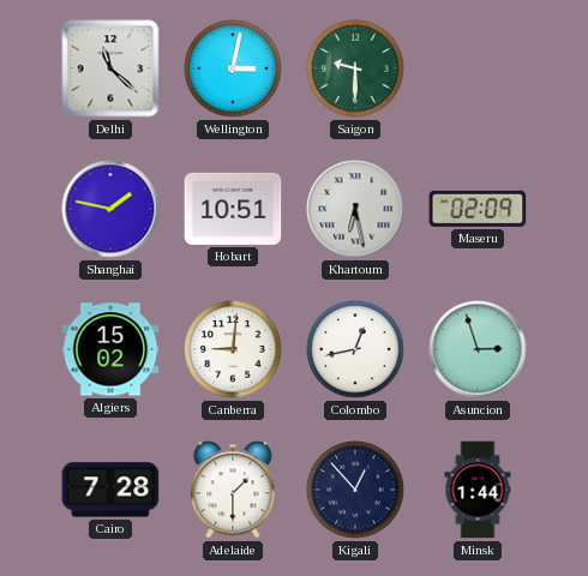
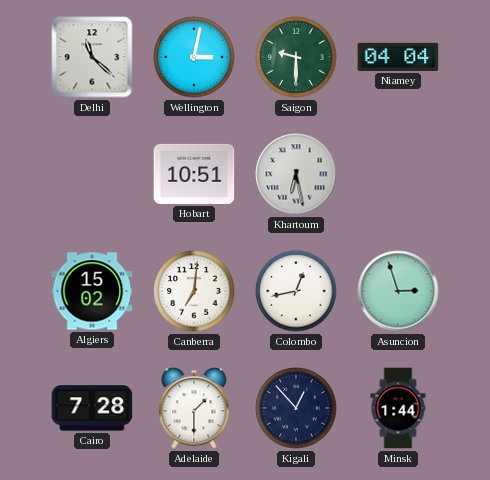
Niamey: none -> 04:04 (398, 57)
Shanghai: 1:47 -> none (110, 209)
Maseru: 02:09 -> none (478, 209)
Canberra: 9:01 -> 7:01 (194, 291)
